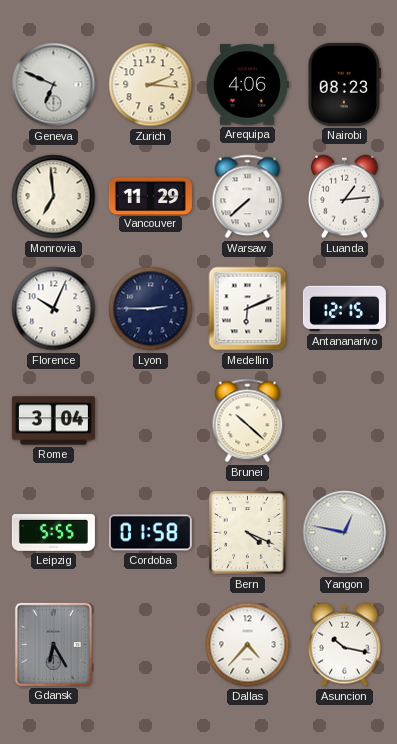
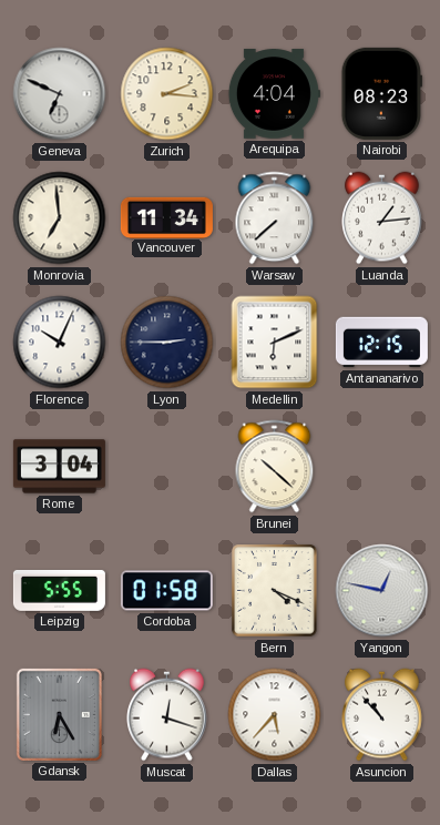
Arequipa: 4:06 -> 4:04 (274, 94)
Vancouver: 11:29 -> 11:34 (166, 217)
Muscat: none -> 12:18 (167, 715)
Dallas: 4:37 -> 5:37 (275, 715)
Asuncion: 10:17 -> 10:53 (382, 715)
